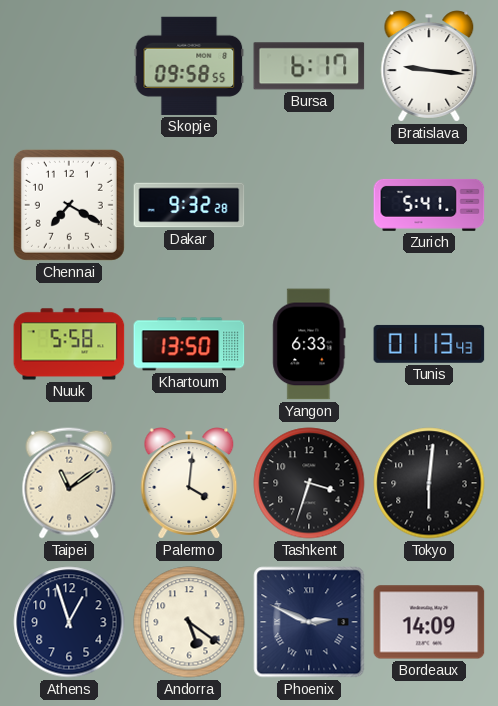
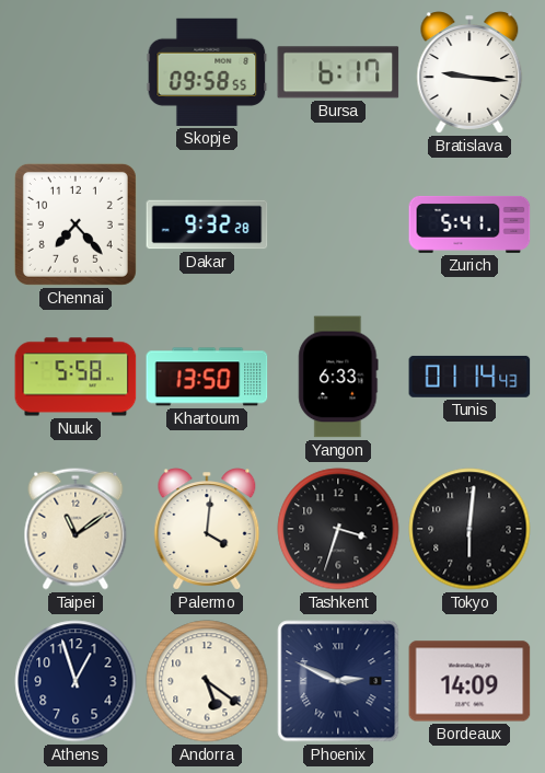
Chennai: 7:20 -> 7:23 (76, 224)
Tunis: 01:13 -> 01:14 (469, 377)
